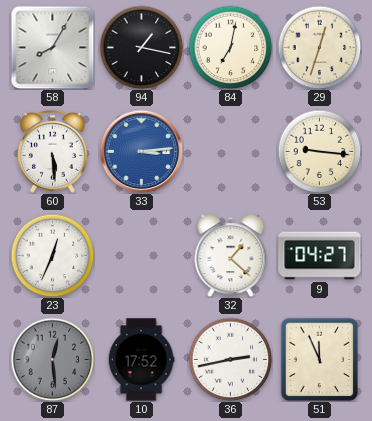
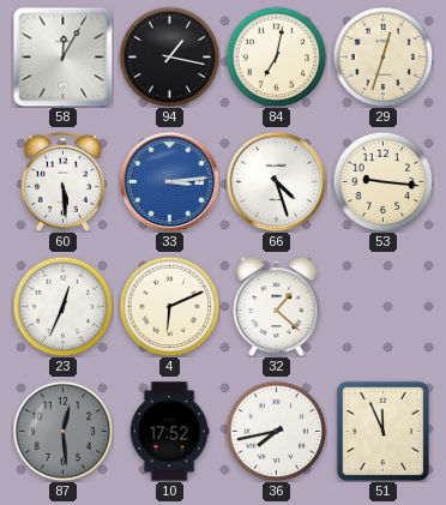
58: 8:05 -> 12:05 (62, 56)
66: none -> 4:27 (276, 181)
4: none -> 6:11 (169, 306)
9: 04:27 -> none (320, 256)
36: 2:43 -> 7:43 (276, 431)
